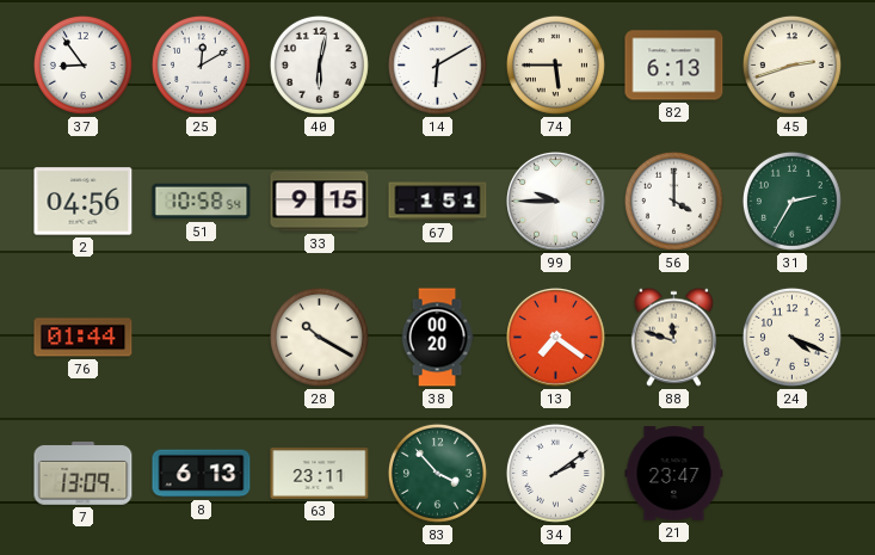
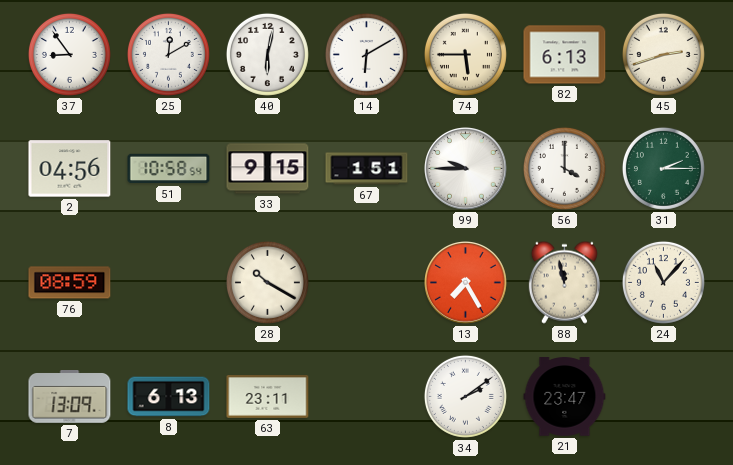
31: 2:35 -> 2:15 (663, 168)
76: 01:44 -> 08:59 (70, 283)
38: 00:20 -> none (437, 338)
13: 7:21 -> 7:25 (466, 283)
88: 11:48 -> 11:58 (564, 282)
24: 4:19 -> 11:07 (663, 282)
83: 3:53 -> none (437, 473)
